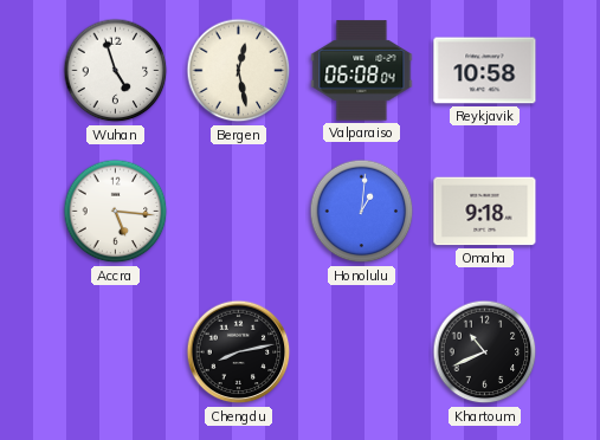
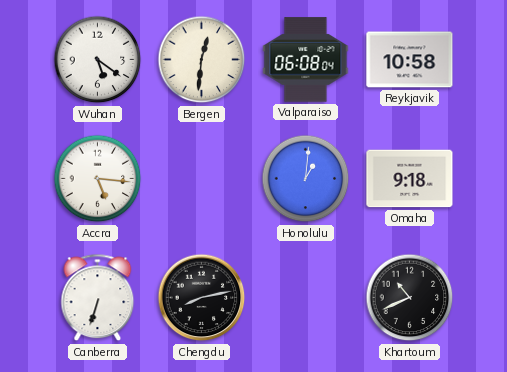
Wuhan: 4:57 -> 5:21 (98, 60)
Bergen: 12:28 -> 12:31 (202, 60)
Canberra: none -> 6:33 (98, 298)
